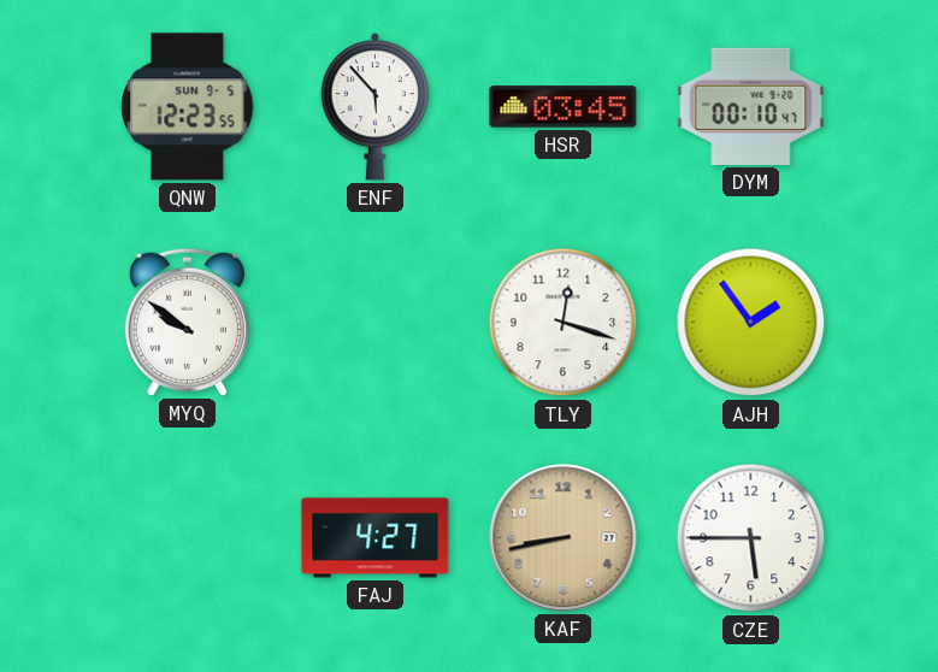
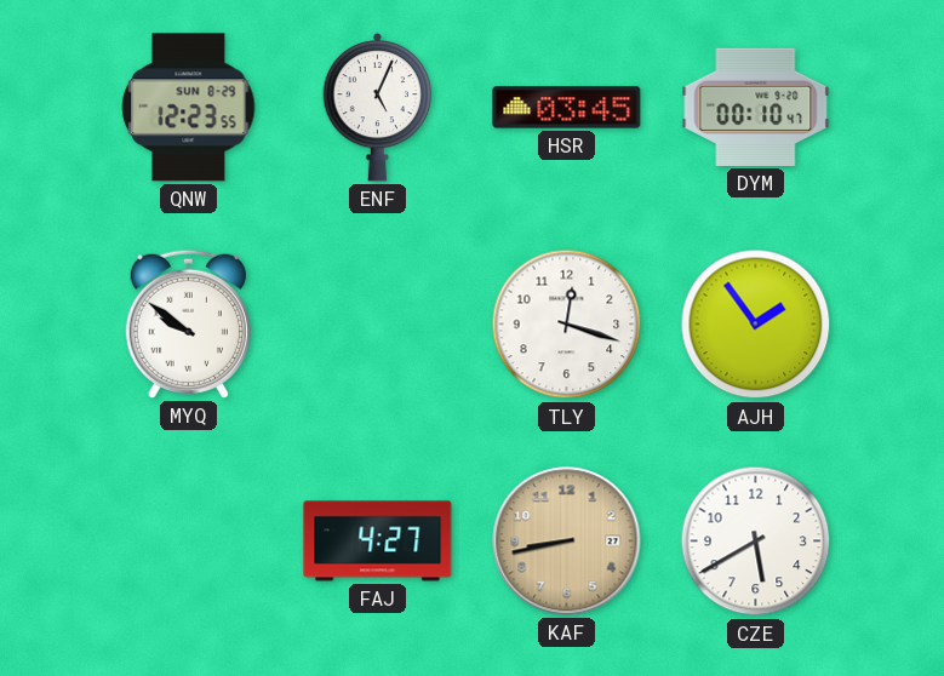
QNW date: SUN 9-5 -> SUN 8-29 (189, 108)
ENF: 5:53 -> 5:04 (378, 107)
CZE: 5:45 -> 5:40 (756, 542)
